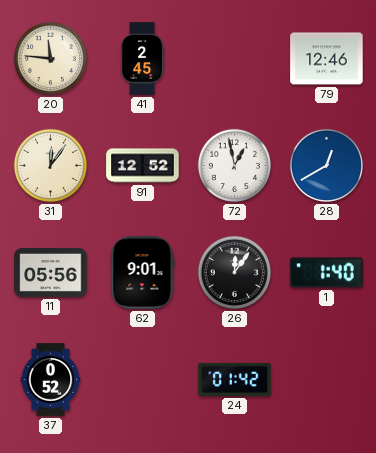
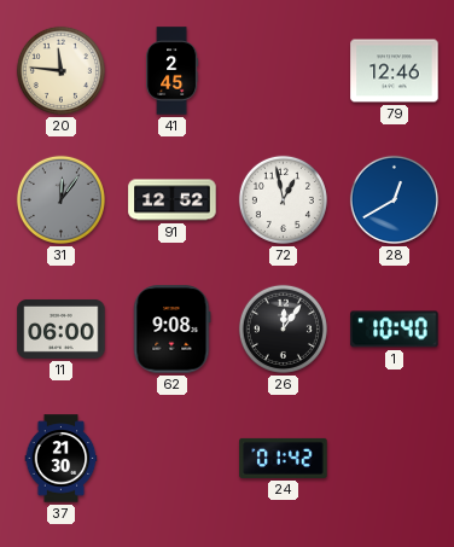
31 dial: cream -> grey (60, 199)
11: 05:56 -> 06:00 (62, 328)
62: 9:01 -> 9:08 (173, 330)
1: 1:40 -> 10:40 (395, 330)
37: 0:52 -> 21:30 (62, 459)
